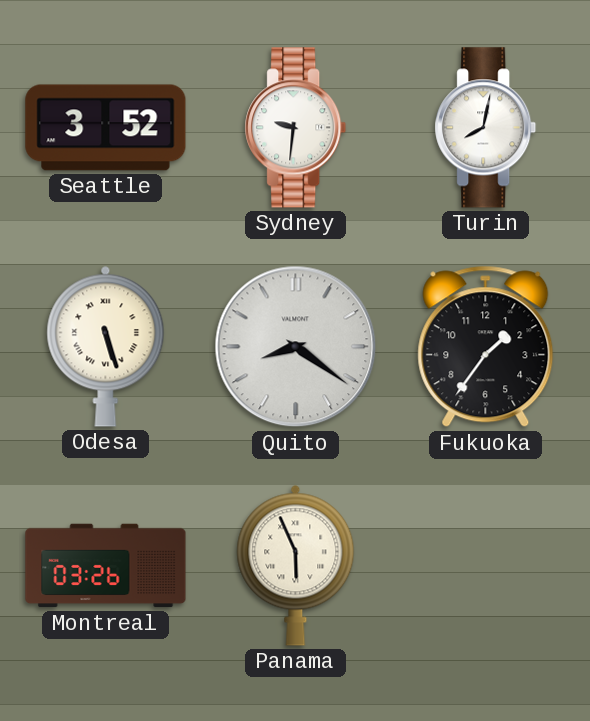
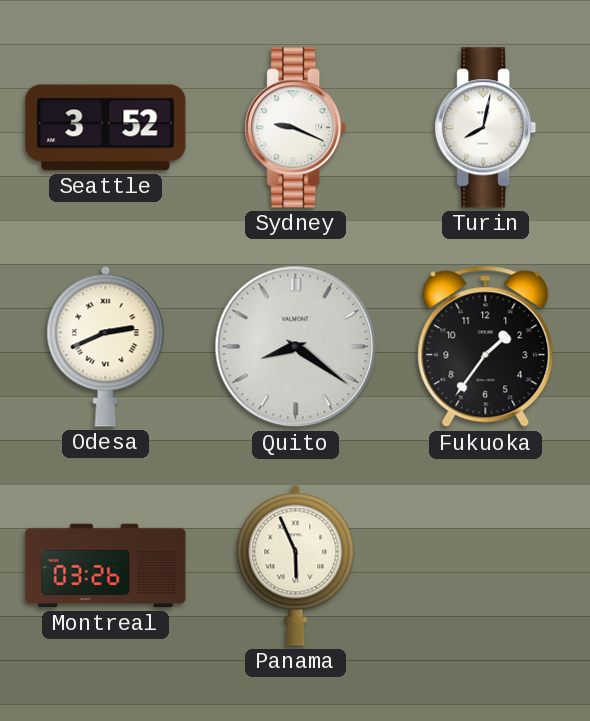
Sydney: 9:31 -> 9:19 (296, 128)
Odesa: 5:27 -> 2:41 (106, 346)
